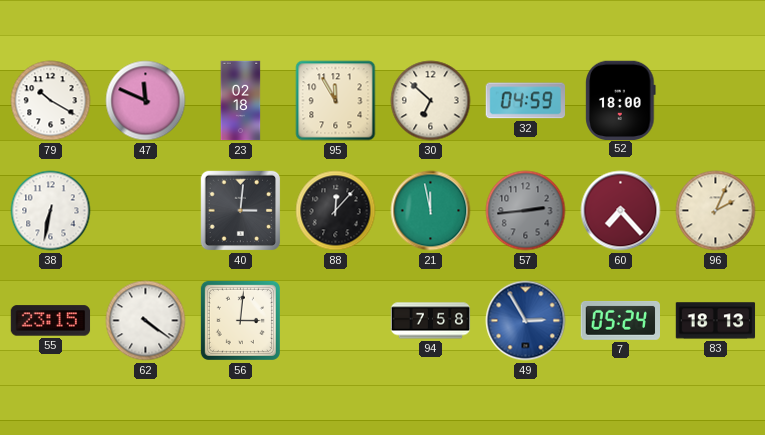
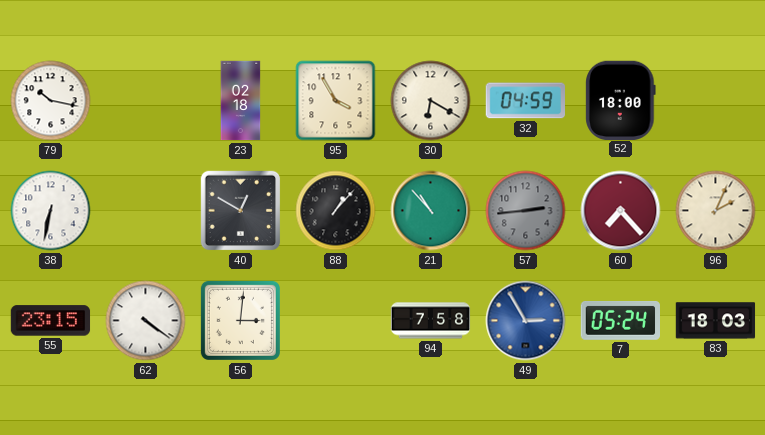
79: 10:20 -> 10:17 (51, 101)
47: 11:49 -> none (146, 101)
95: 11:55 -> 3:55 (336, 101)
30: 6:52 -> 6:20 (431, 101)
40: 3:01 -> 12:50 (241, 211)
88: 12:07 -> 1:07 (336, 211)
21: 11:58 -> 10:53 (431, 211)
83: 18:13 -> 18:03 (716, 321)
